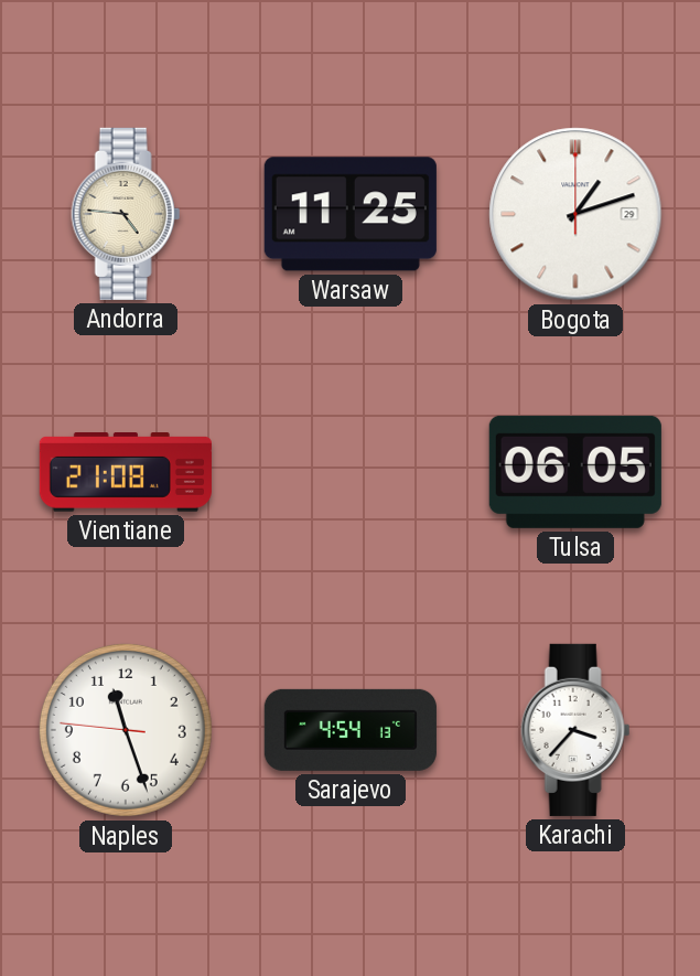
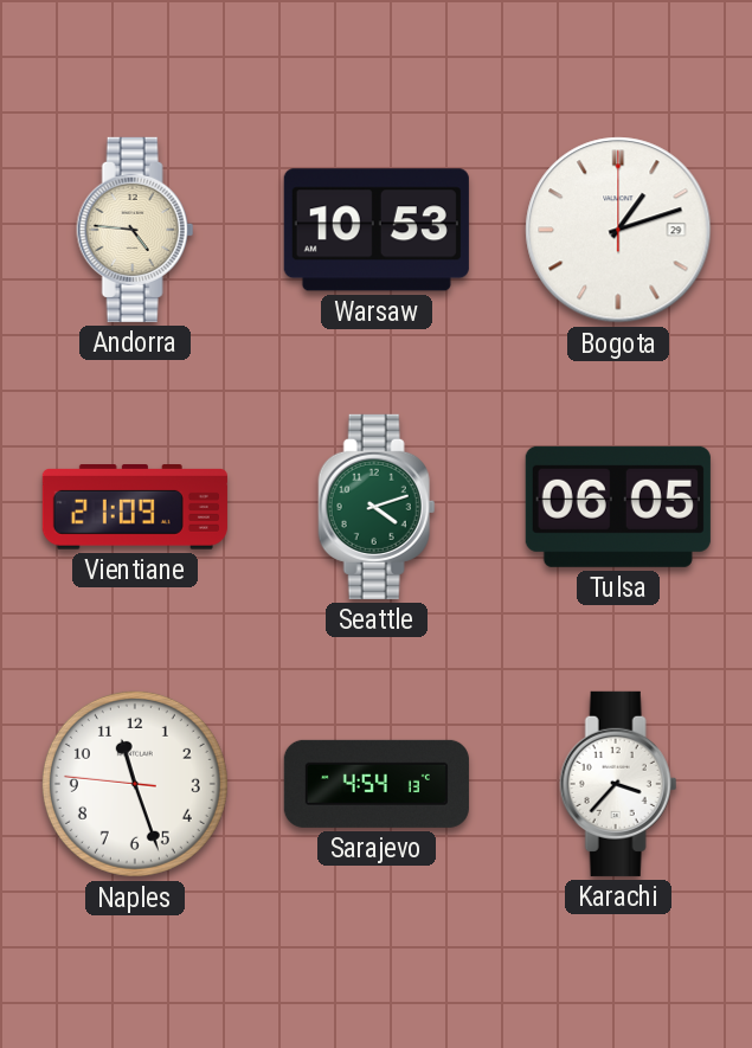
Warsaw: 11:25 -> 10:53 (377, 230)
Vientiane: 21:08 -> 21:09 (135, 508)
Seattle: none -> 4:12 (377, 507)
